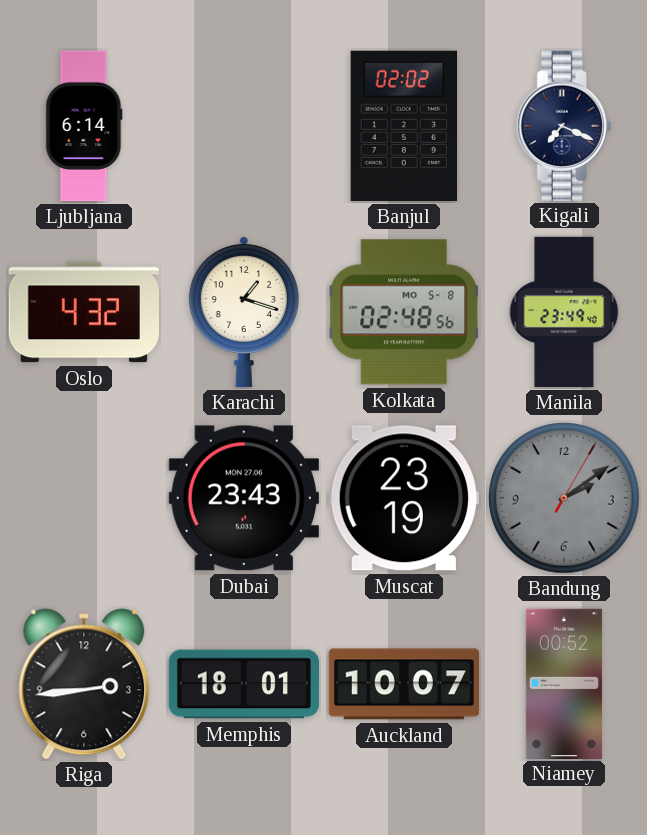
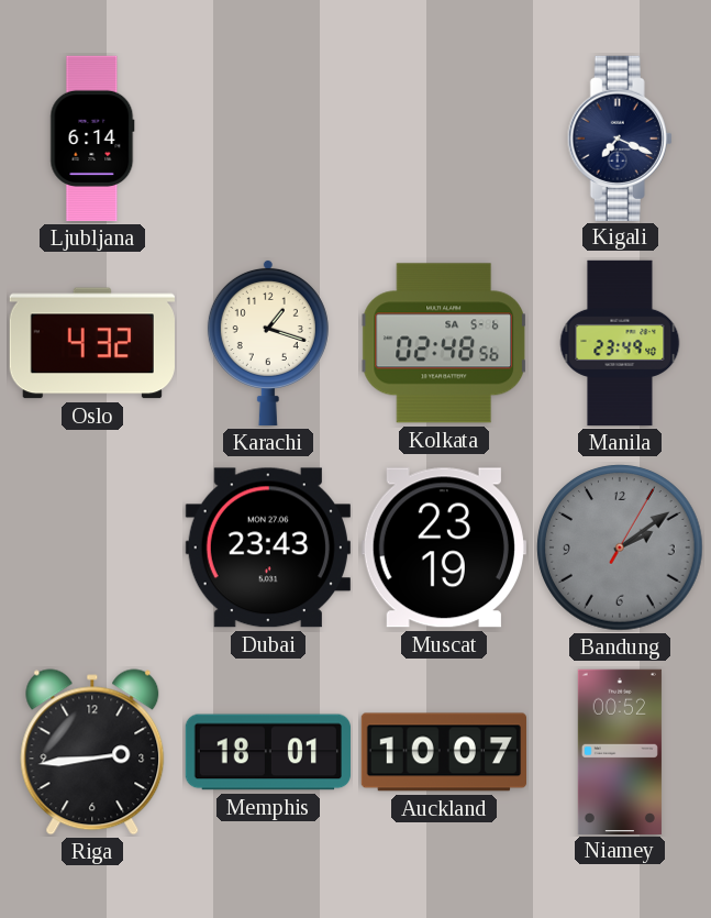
Banjul: 02:02 -> none (404, 126)
Kolkata date: MO 5-8 -> SA 5-6 (443, 343)
